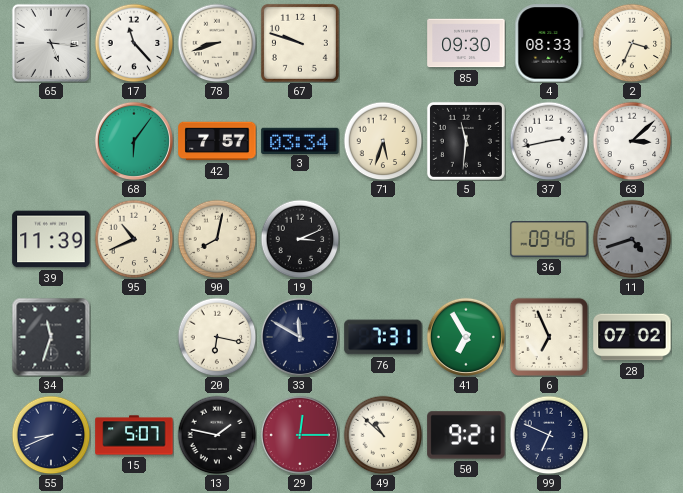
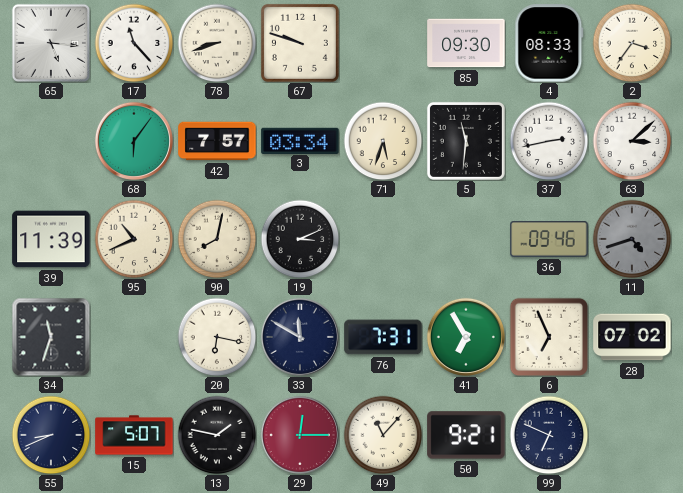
2: 3:34 -> 3:36 (632, 43)
49: 10:52 -> 11:07 (383, 435)
